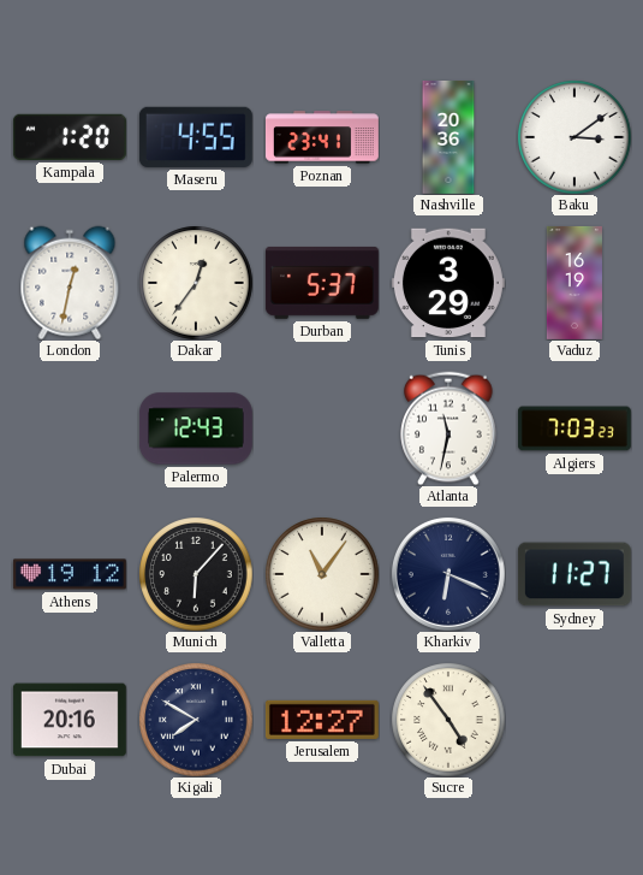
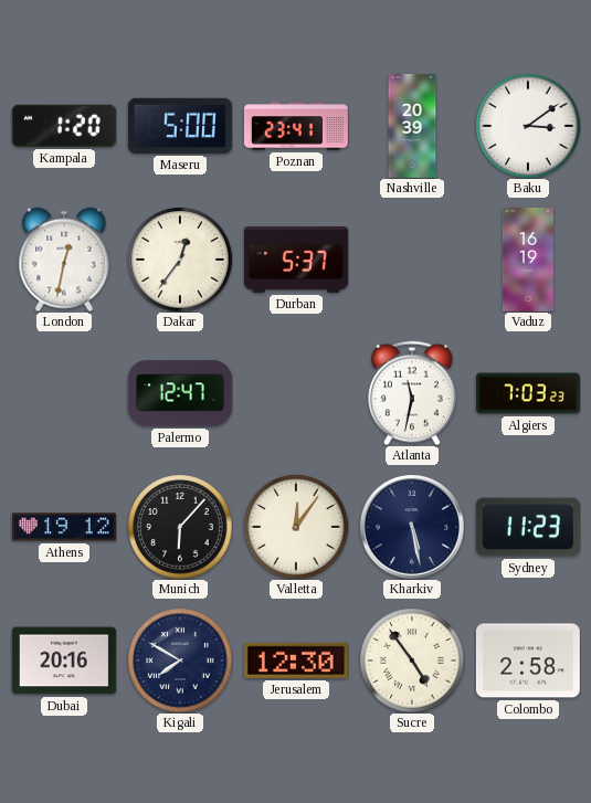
Maseru: 4:55 -> 5:00 (180, 126)
Nashville: 20:36 -> 20:39 (412, 127)
Tunis: 3:29 -> none (448, 283)
Palermo: 12:43 -> 12:47 (180, 393)
Valletta: 11:06 -> 12:06 (296, 527)
Kharkiv: 6:19 -> 5:28 (412, 527)
Sydney: 11:27 -> 11:23 (528, 527)
Jerusalem: 12:27 -> 12:30 (296, 661)
Colombo: none -> 2:58 (528, 661)
